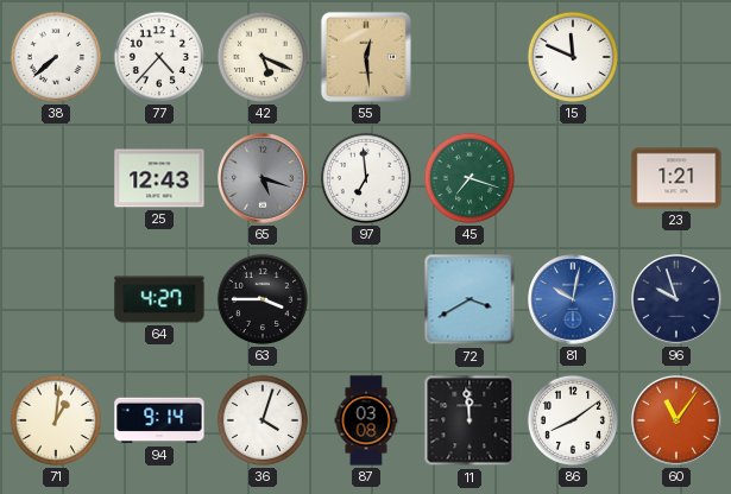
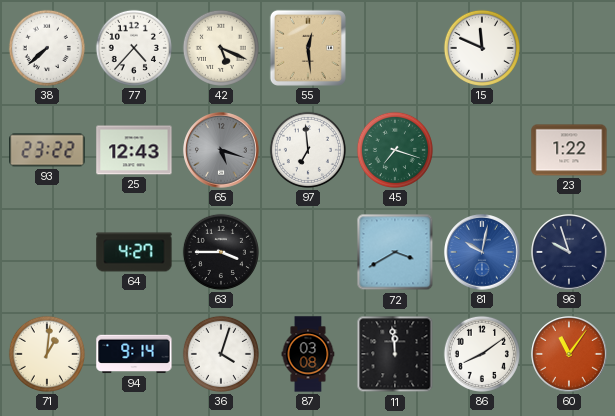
93: none -> 23:22 (47, 150)
23: 1:21 -> 1:22 (569, 150)
